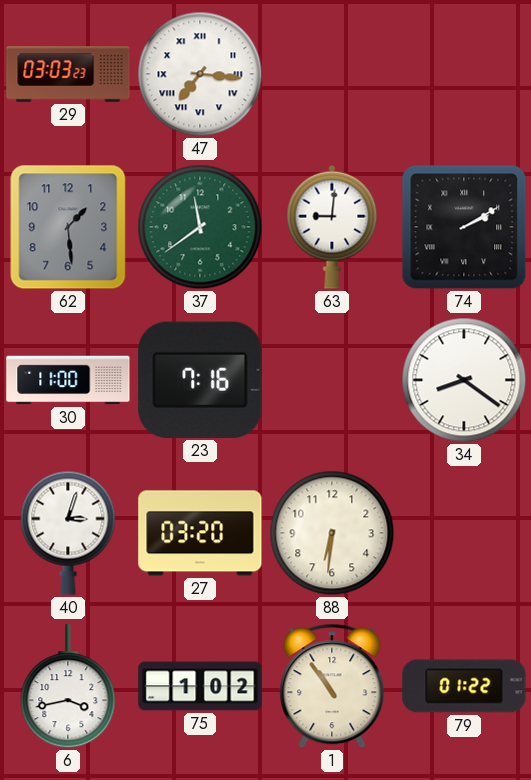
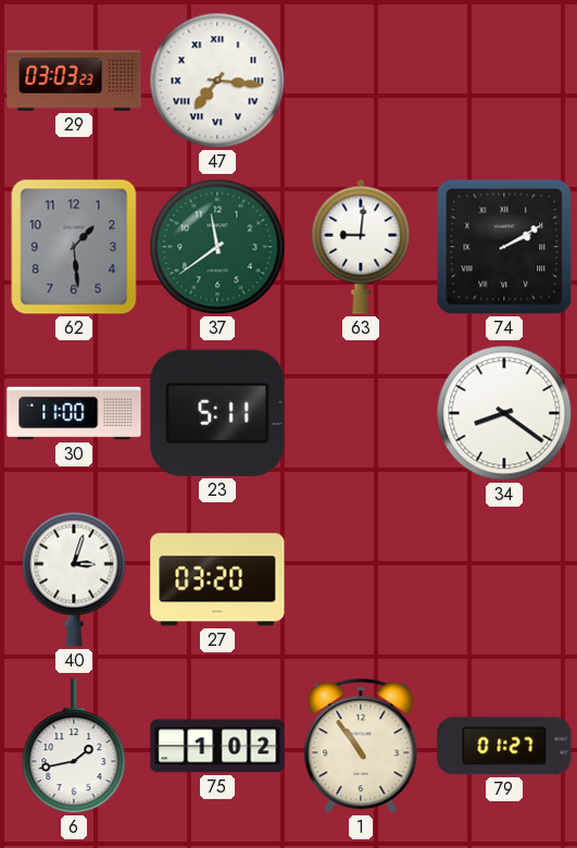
23: 7:16 -> 5:11 (217, 413)
88: 6:31 -> none (332, 533)
6: 3:43 -> 1:43 (74, 747)
79: 01:22 -> 01:27 (504, 746)
